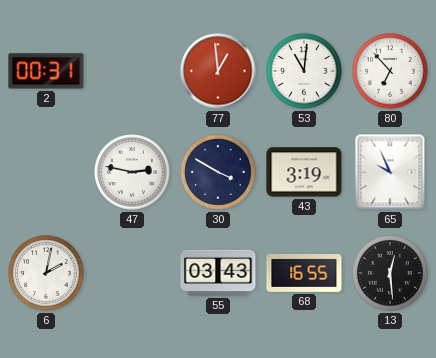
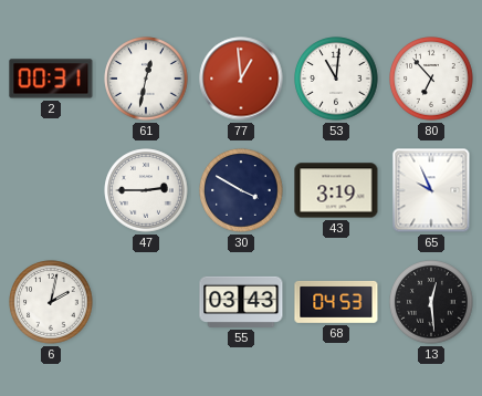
61: none -> 12:32 (146, 79)
47: 2:47 -> 2:45 (146, 190)
68: 16:55 -> 04:53 (336, 302)
